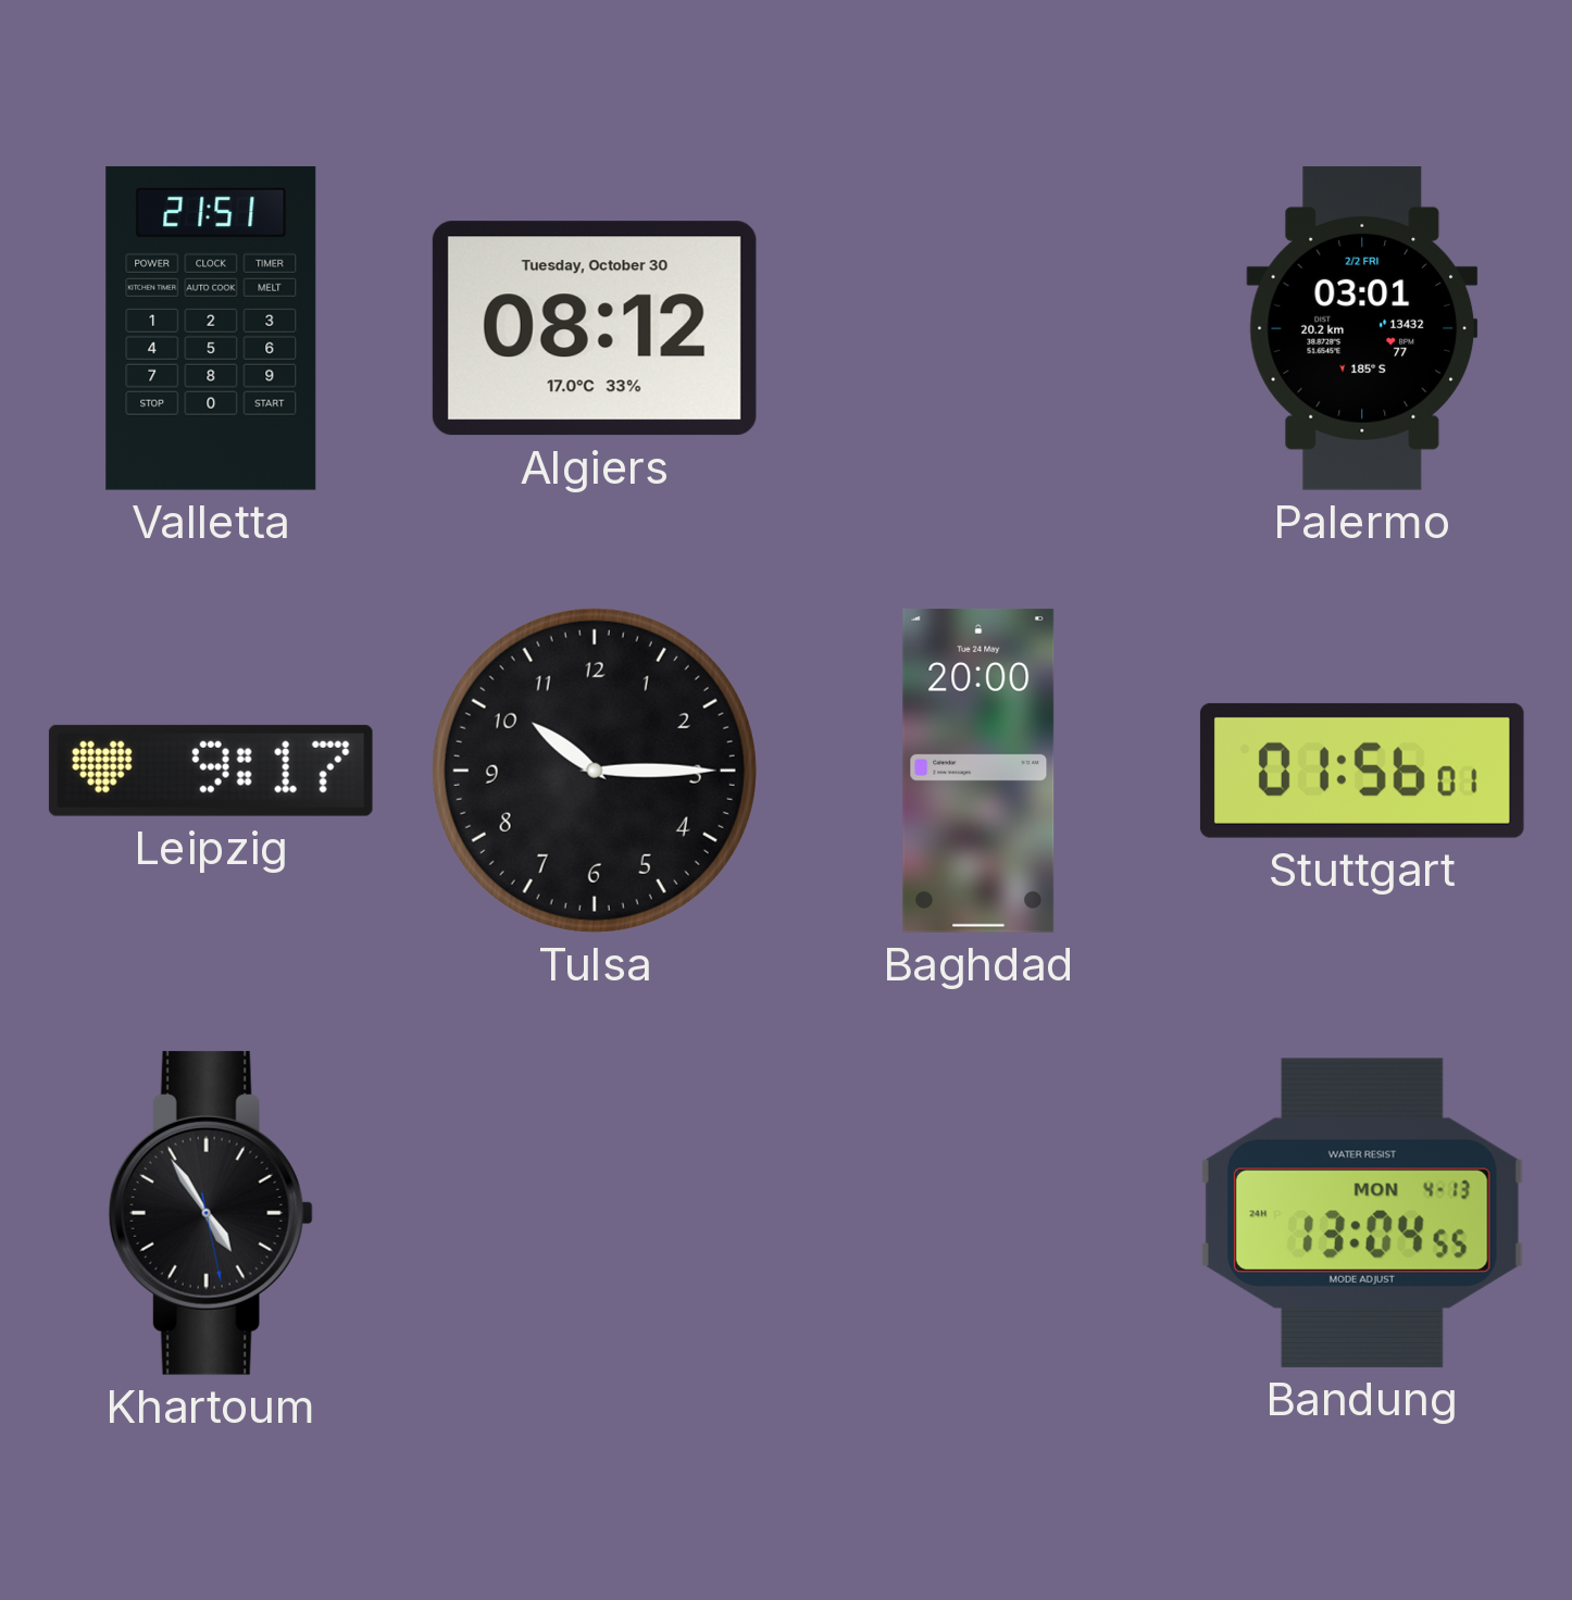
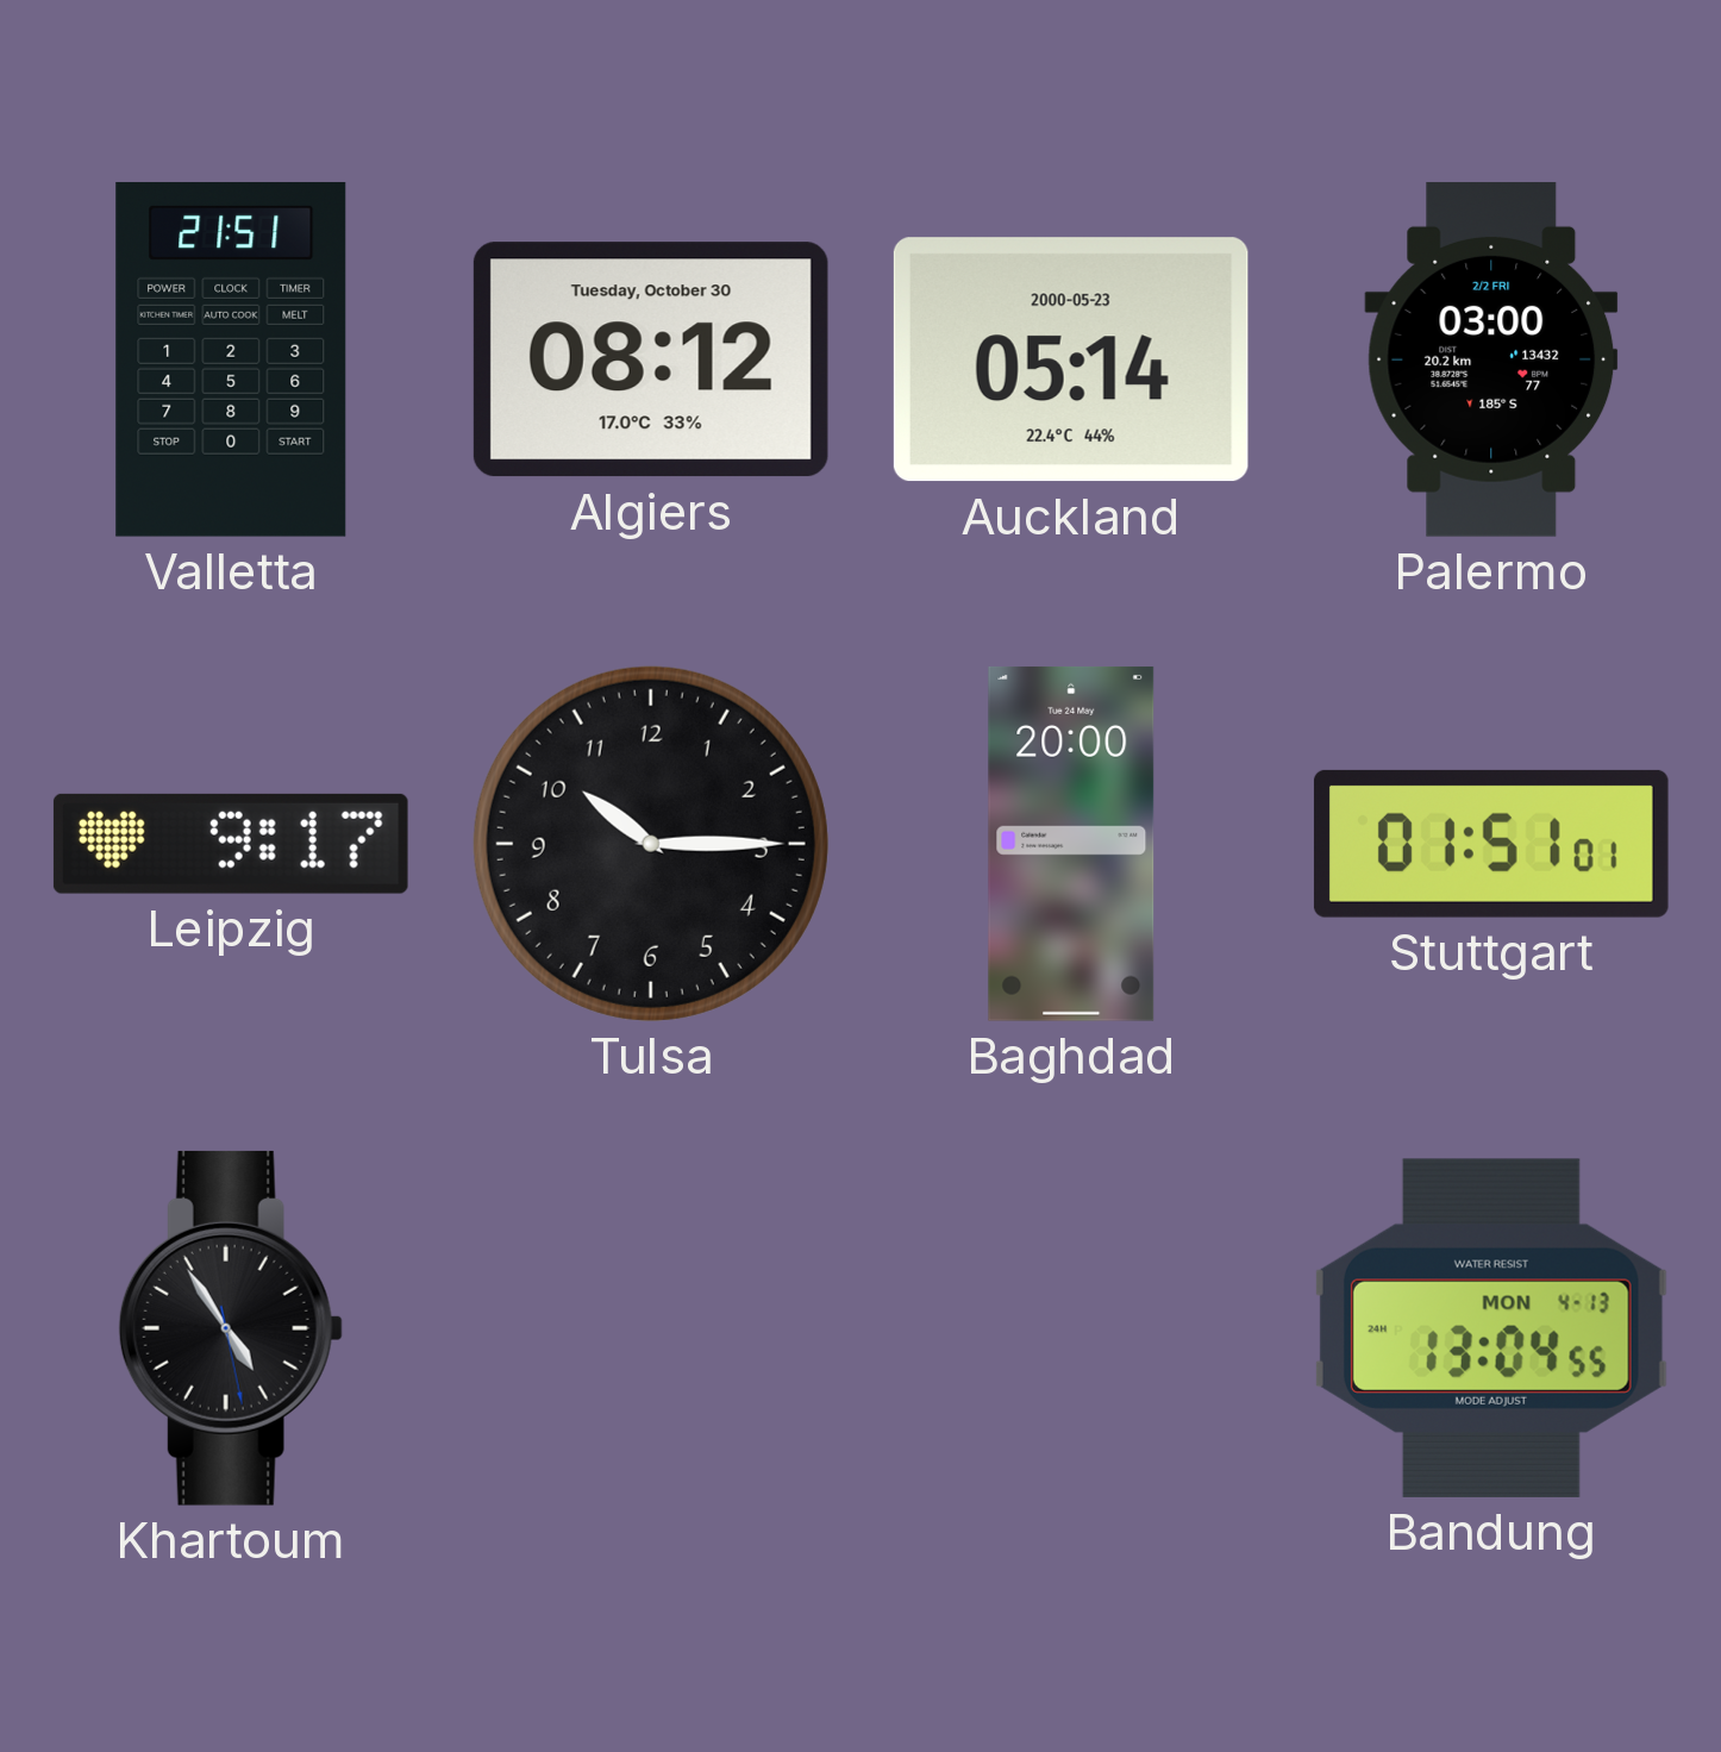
Auckland: none -> 05:14 (1071, 359)
Palermo: 03:01 -> 03:00 (1491, 359)
Stuttgart: 01:56 -> 01:51 (1491, 844)
